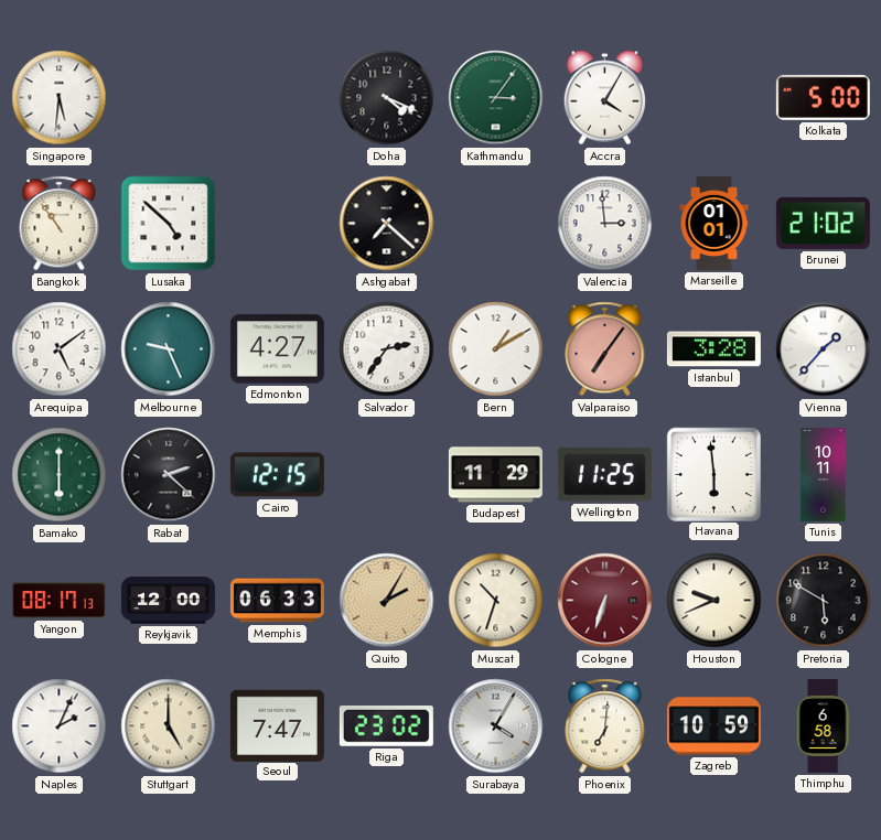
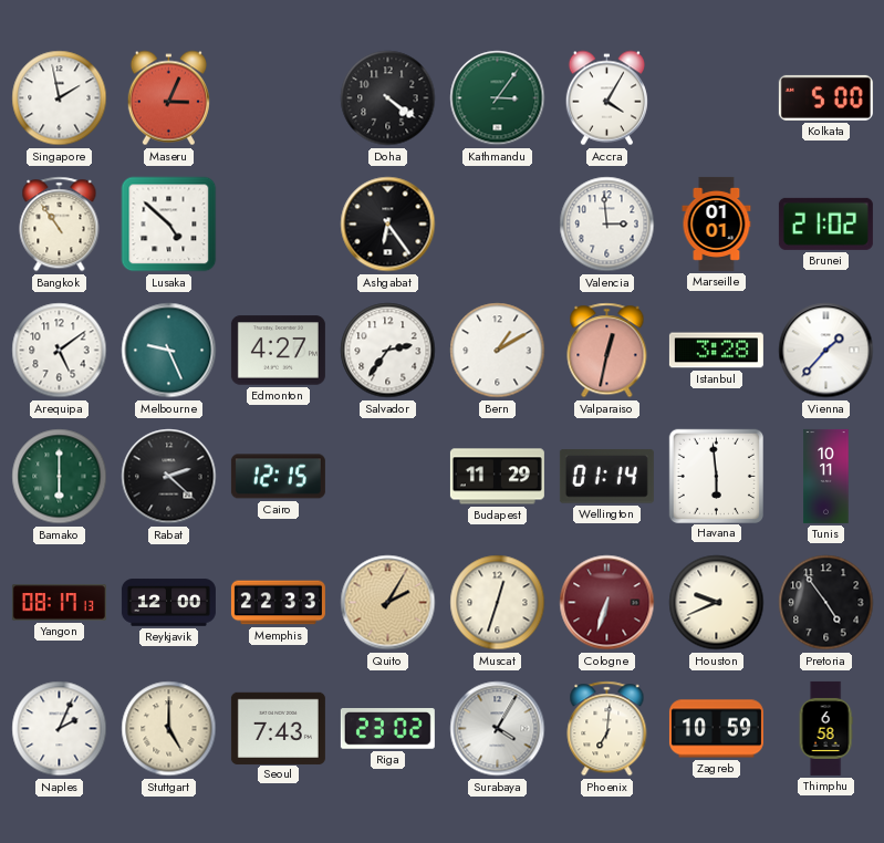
Singapore: 5:31 -> 1:58 (60, 98)
Maseru: none -> 3:04 (168, 98)
Doha: 4:19 -> 4:21 (388, 98)
Ashgabat: 7:22 -> 6:24 (388, 225)
Valparaiso: 7:06 -> 12:32 (607, 351)
Wellington: 11:25 -> 01:14 (606, 477)
Memphis: 06:33 -> 22:33 (278, 603)
Muscat: 10:33 -> 12:33 (498, 603)
Pretoria: 5:50 -> 4:54 (826, 603)
Seoul: 7:47 -> 7:43 (278, 728)
